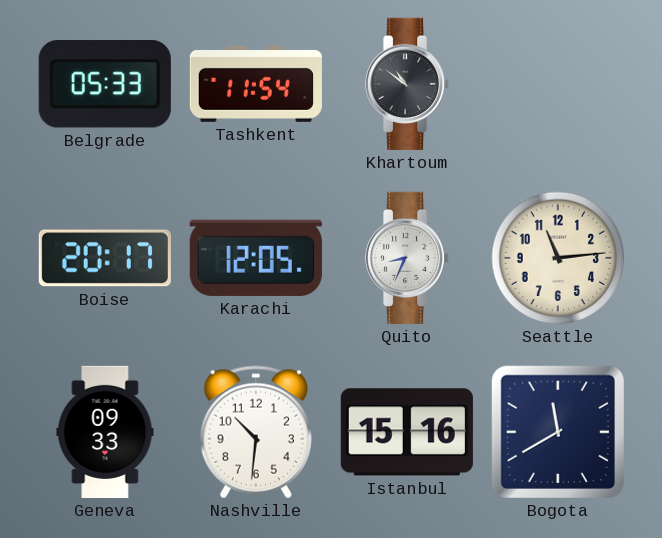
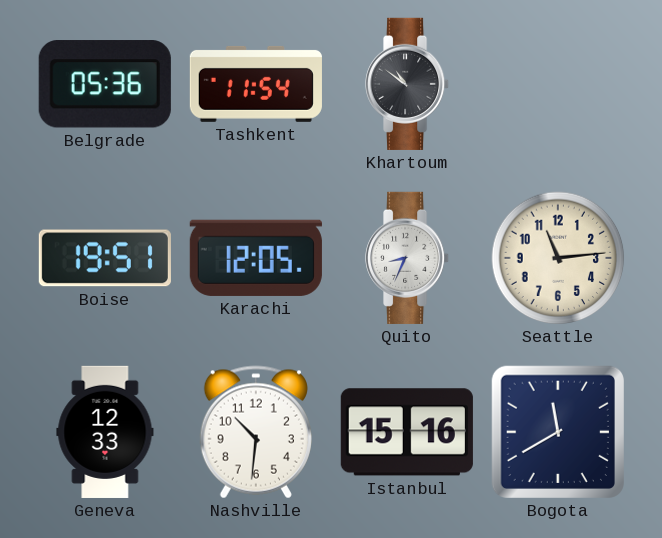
Belgrade: 05:33 -> 05:36 (105, 84)
Boise: 20:17 -> 19:51 (105, 258)
Geneva: 09:33 -> 12:33 (105, 432)
